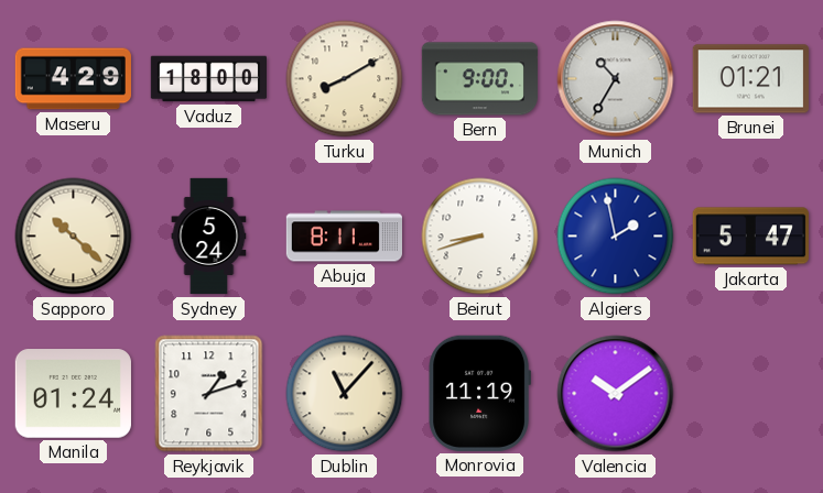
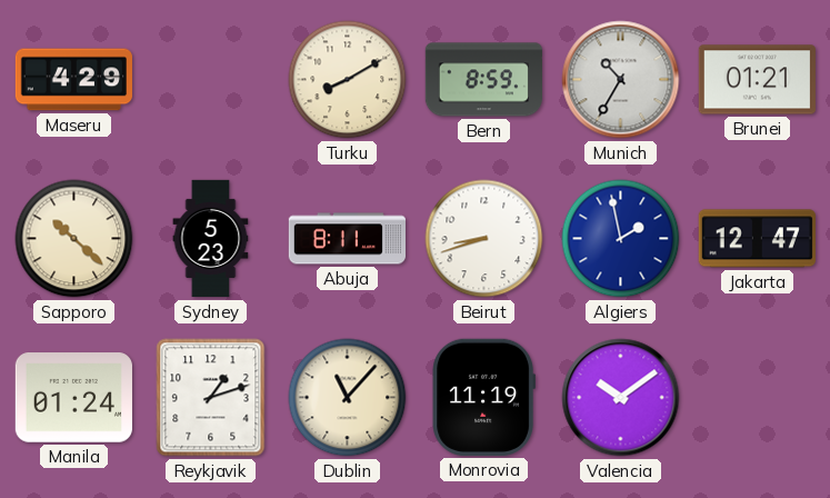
Vaduz: 18:00 -> none (208, 79)
Bern: 9:00 -> 8:59 (483, 80)
Sydney: 5:24 -> 5:23 (211, 239)
Jakarta: 5:47 -> 12:47 (757, 239)
